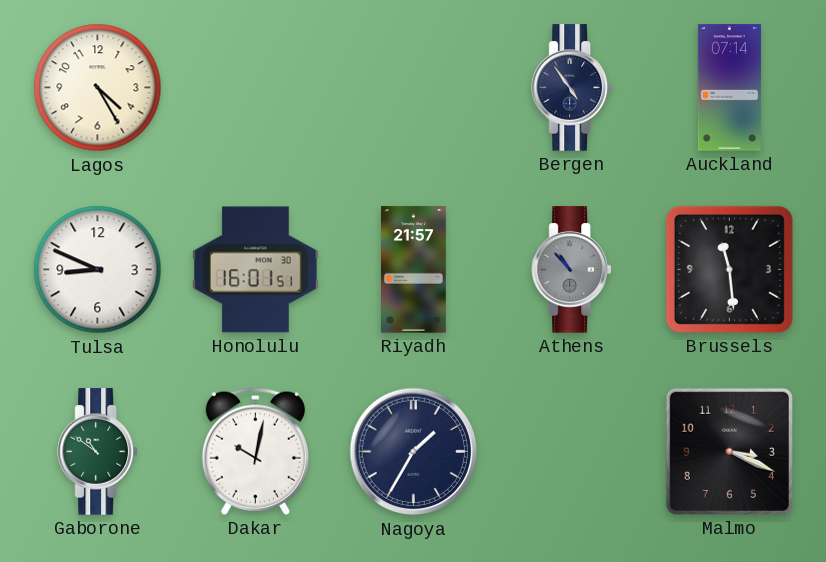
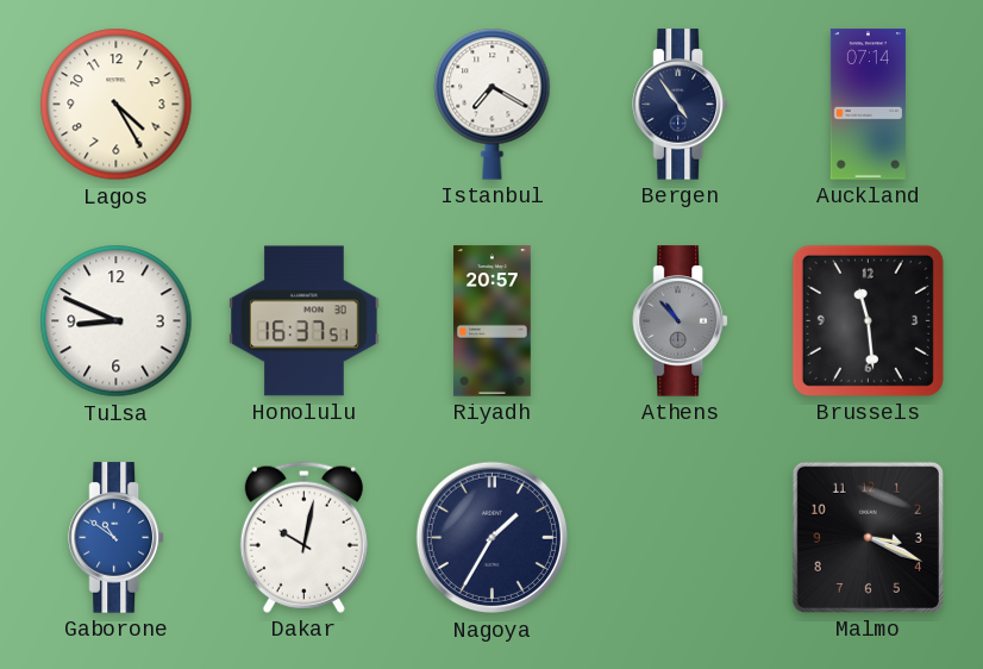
Istanbul: none -> 7:20 (493, 104)
Honolulu: 16:01 -> 16:37 (305, 321)
Riyadh: 21:57 -> 20:57 (493, 321)
Gaborone dial: green -> blue (115, 538)
